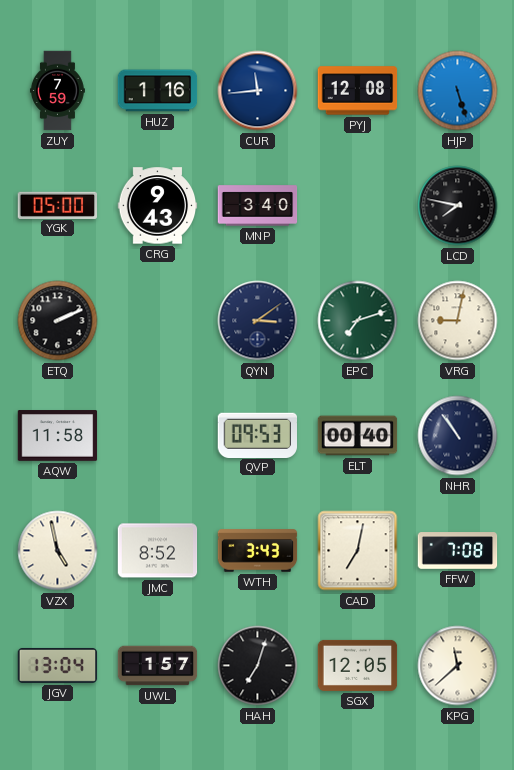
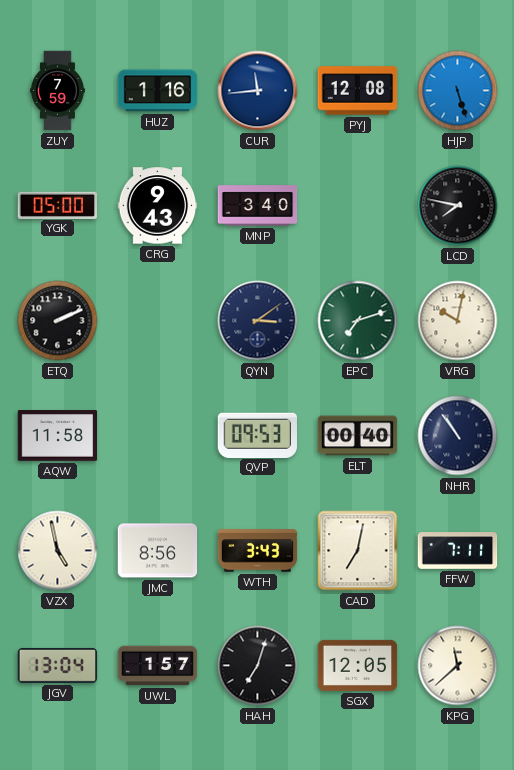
VRG: 9:02 -> 10:02 (458, 321)
JMC: 8:52 -> 8:56 (158, 551)
FFW: 7:08 -> 7:11 (458, 551)
